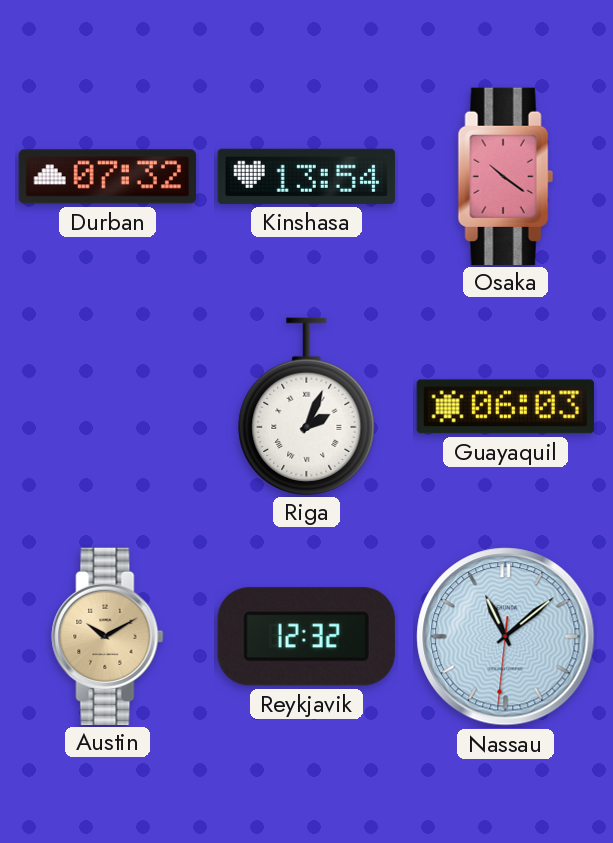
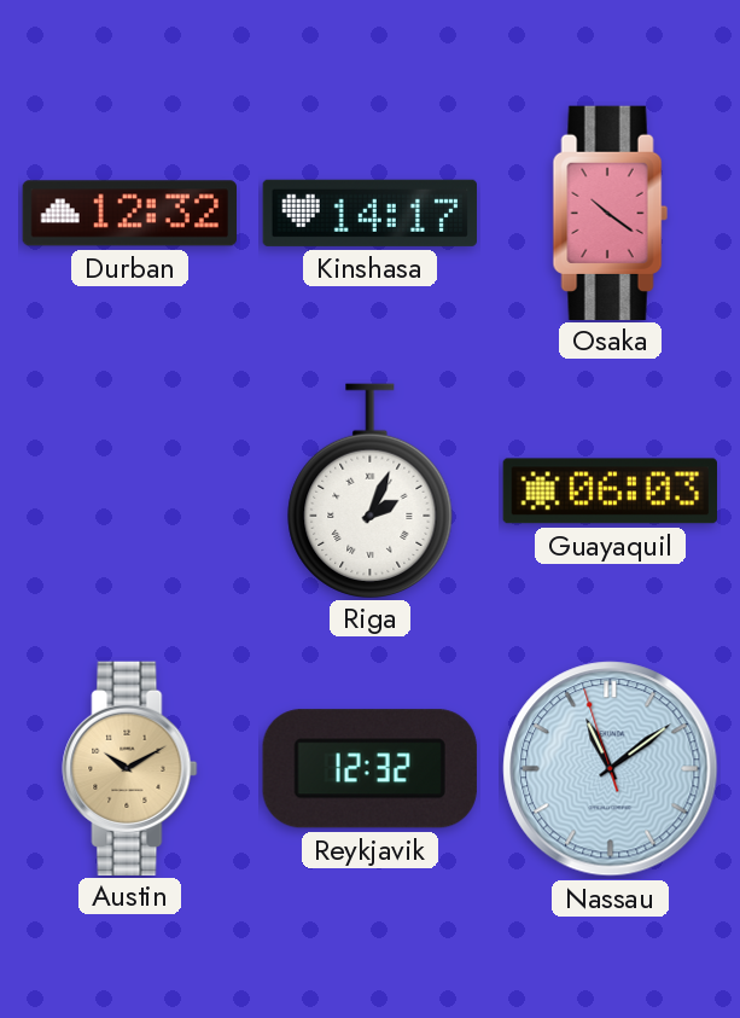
Durban: 07:32 -> 12:32 (129, 214)
Kinshasa: 13:54 -> 14:17 (369, 213)
Nassau: 11:08:31 -> 11:08:57 (611, 769)
